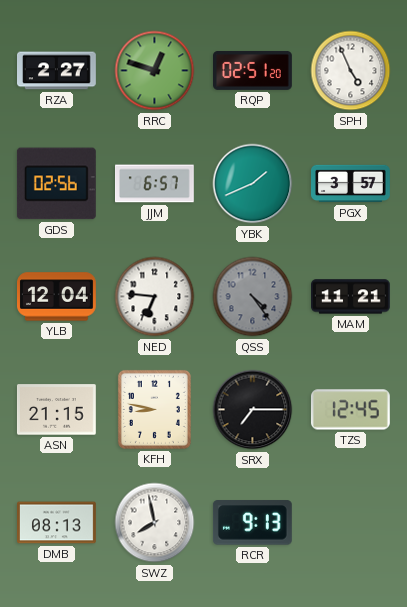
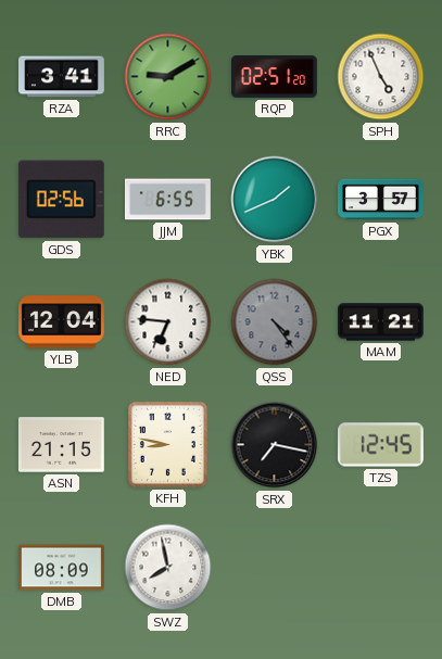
RZA: 2:27 -> 3:41 (62, 77)
RRC: 12:48 -> 9:10 (168, 77)
JJM: 6:57 -> 6:55 (168, 200)
SRX: 7:15 -> 7:17 (275, 445)
DMB: 08:13 -> 08:09 (62, 568)
RCR: 9:13 -> none (252, 523)
